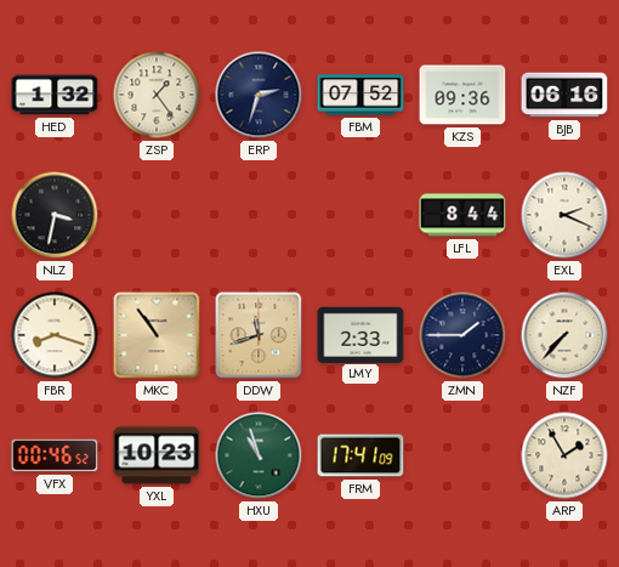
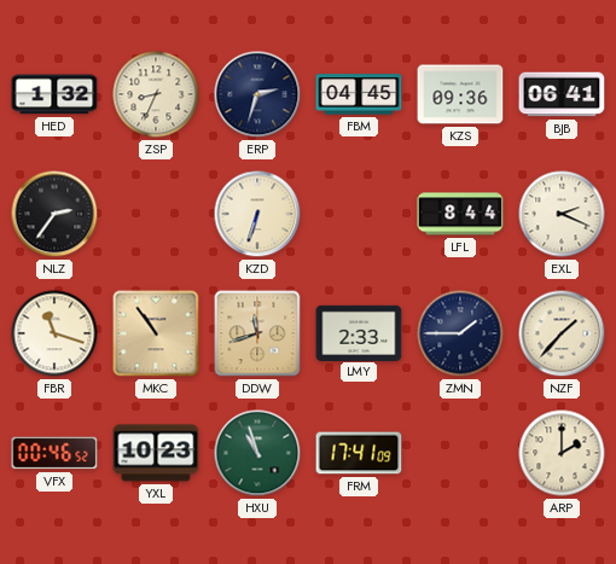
ZSP: 1:24 -> 8:34 (156, 94)
FBM: 07:52 -> 04:45 (359, 94)
BJB: 06:16 -> 06:41 (562, 94)
NLZ: 3:32 -> 2:36 (54, 214)
KZD: none -> 6:33 (257, 214)
FBR: 8:18 -> 11:18 (54, 333)
NZF: 7:37 -> 1:37 (562, 333)
ARP: 1:55 -> 2:00 (562, 453)
